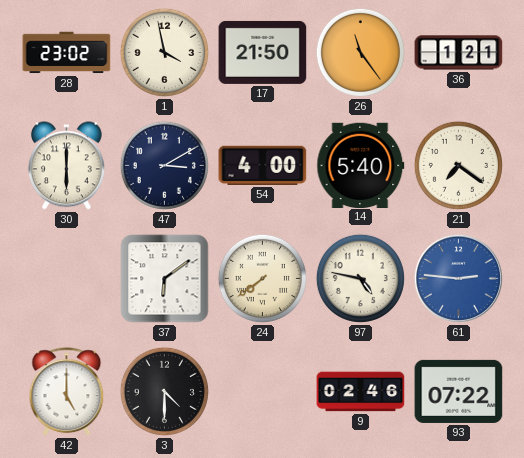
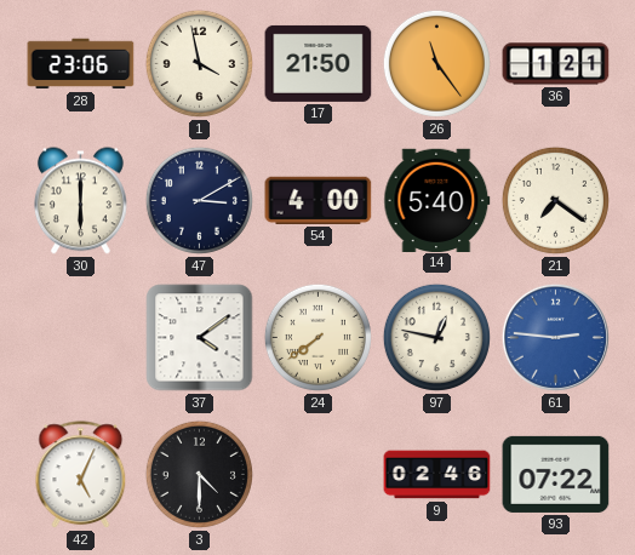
28: 23:02 -> 23:06 (81, 64)
37: 6:09 -> 4:09 (200, 338)
97: 4:47 -> 12:47 (436, 337)
42: 5:00 -> 5:04 (81, 475)
